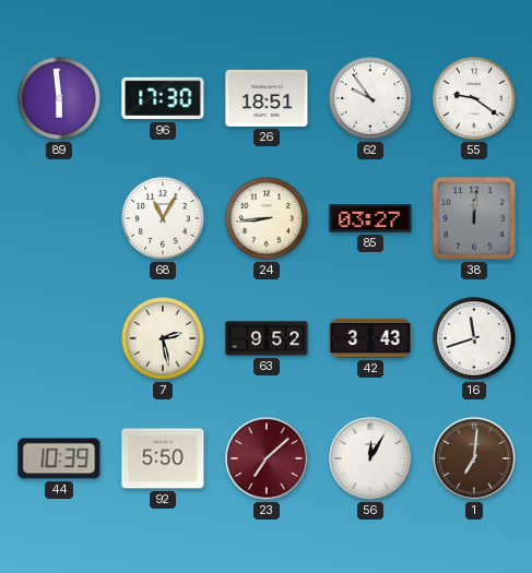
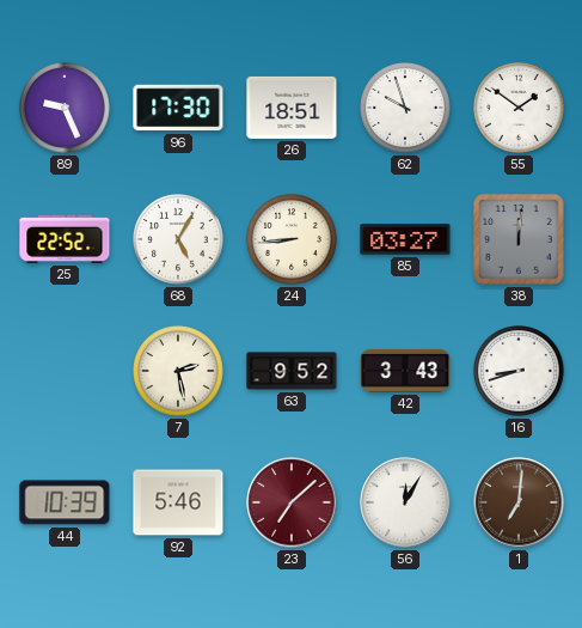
89: 5:59 -> 9:26 (66, 109)
62: 9:54 -> 9:57 (406, 109)
55: 9:21 -> 1:51 (520, 109)
25: none -> 22:52 (65, 239)
68: 11:05 -> 5:05 (179, 240)
16: 11:42 -> 8:42 (520, 372)
92: 5:50 -> 5:46 (178, 502)
